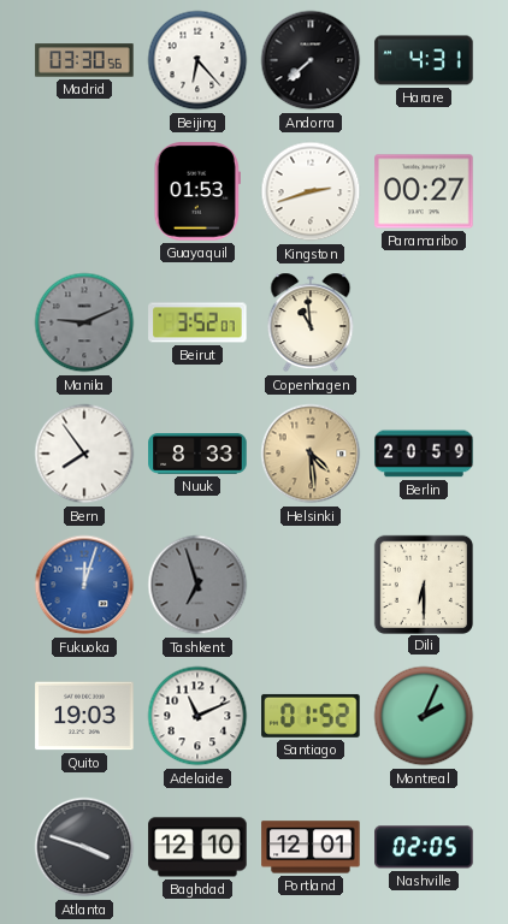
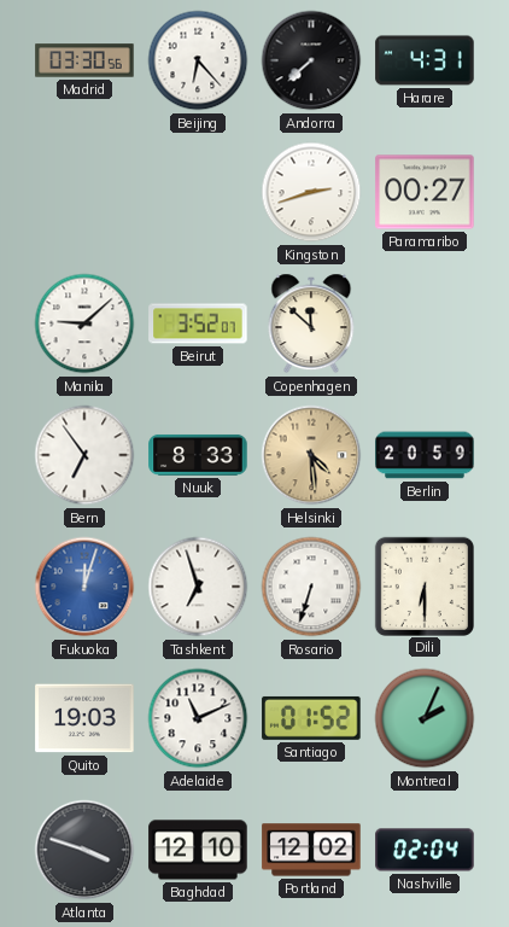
Guayaquil: 01:53 -> none (197, 191)
Manila: 9:11 -> 9:08 (84, 323)
Manila dial: grey -> white (84, 323)
Copenhagen: 10:59 -> 11:52 (311, 323)
Bern: 7:54 -> 6:54 (84, 455)
Tashkent dial: grey -> white (198, 587)
Rosario: none -> 6:33 (311, 587)
Portland: 12:01 -> 12:02 (311, 850)
Nashville: 02:05 -> 02:04 (425, 850)
